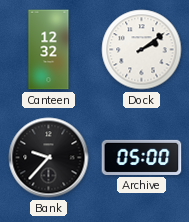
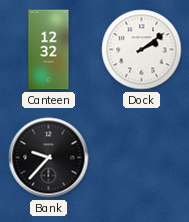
Archive: 05:00 -> none (142, 157)
